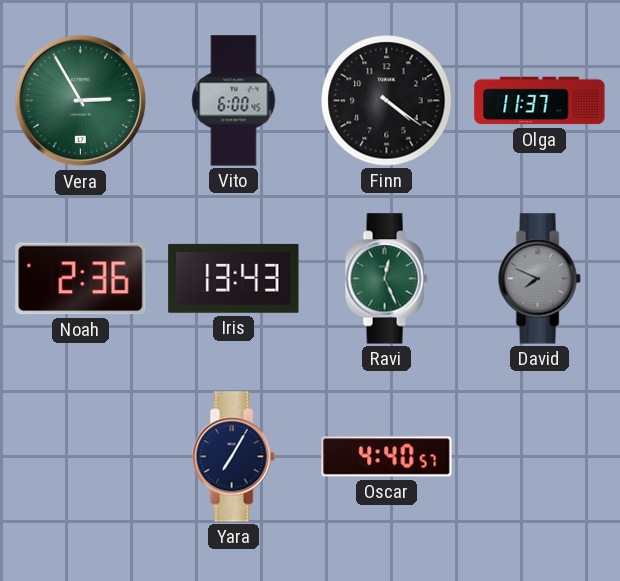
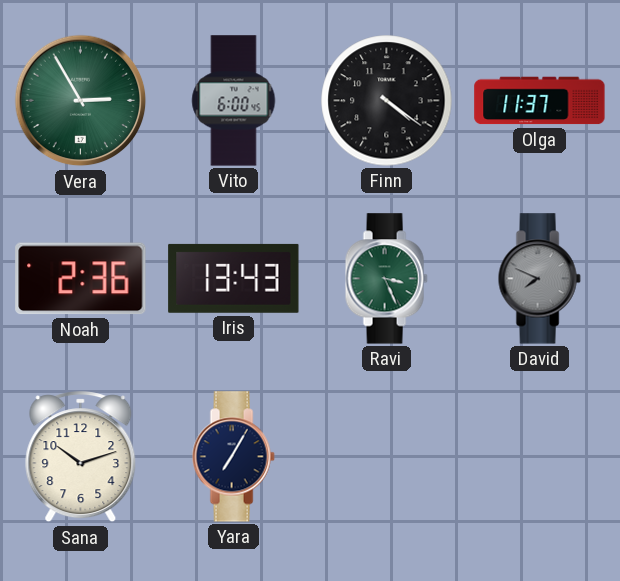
Ravi: 12:26 -> 3:26 (386, 279)
Sana: none -> 10:12 (81, 457)
Oscar: 4:40 -> none (387, 457)
